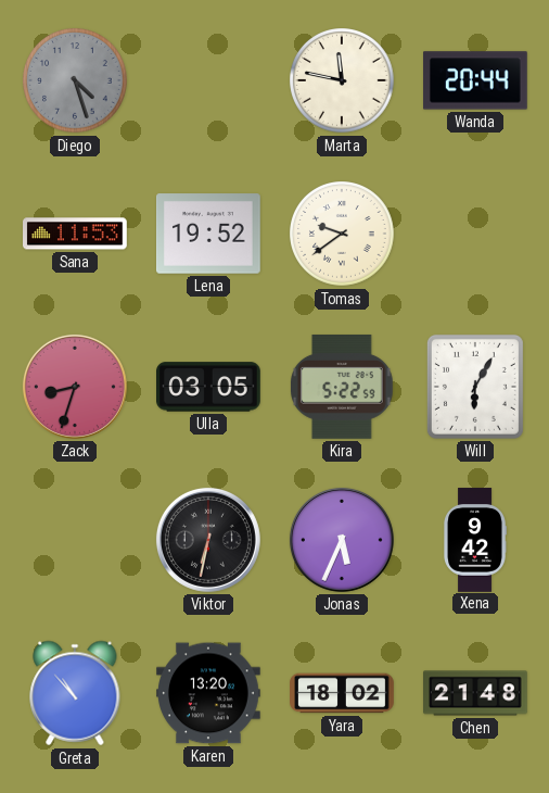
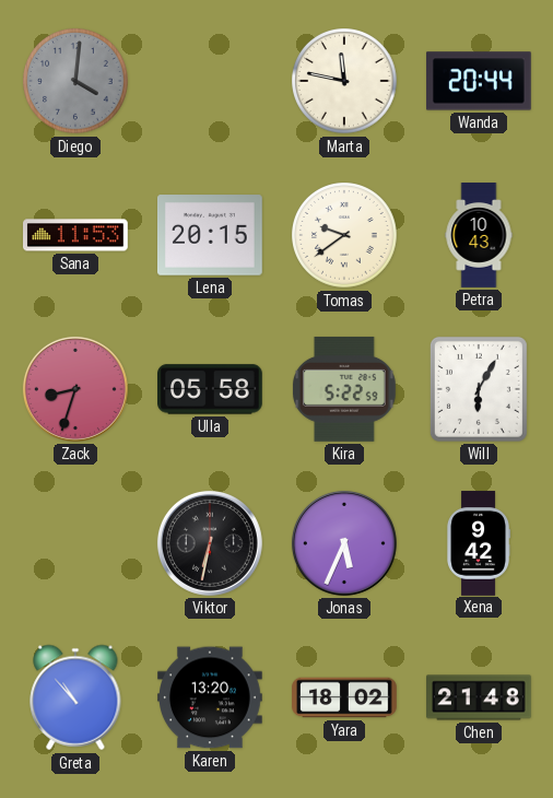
Diego: 4:27 -> 4:01 (75, 81)
Lena: 19:52 -> 20:15 (211, 235)
Petra: none -> 10:43 (479, 235)
Ulla: 03:05 -> 05:58 (211, 389)
